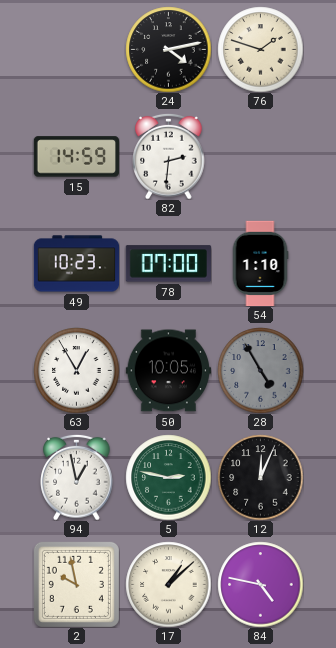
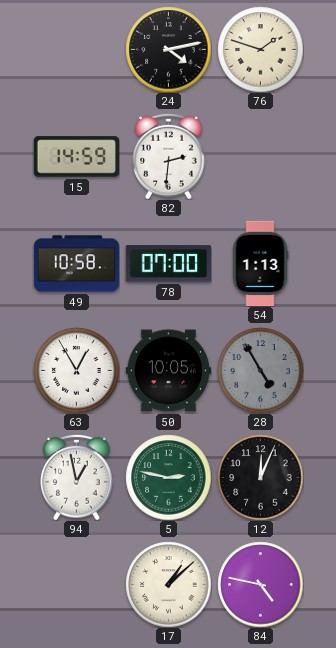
49: 10:23 -> 10:58 (76, 264)
54: 1:10 -> 1:13 (260, 263)
2: 9:58 -> none (76, 584)
